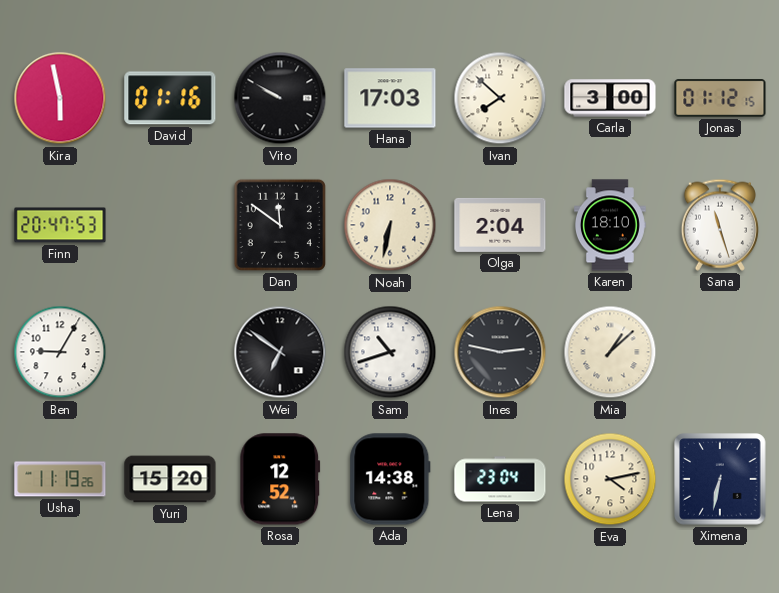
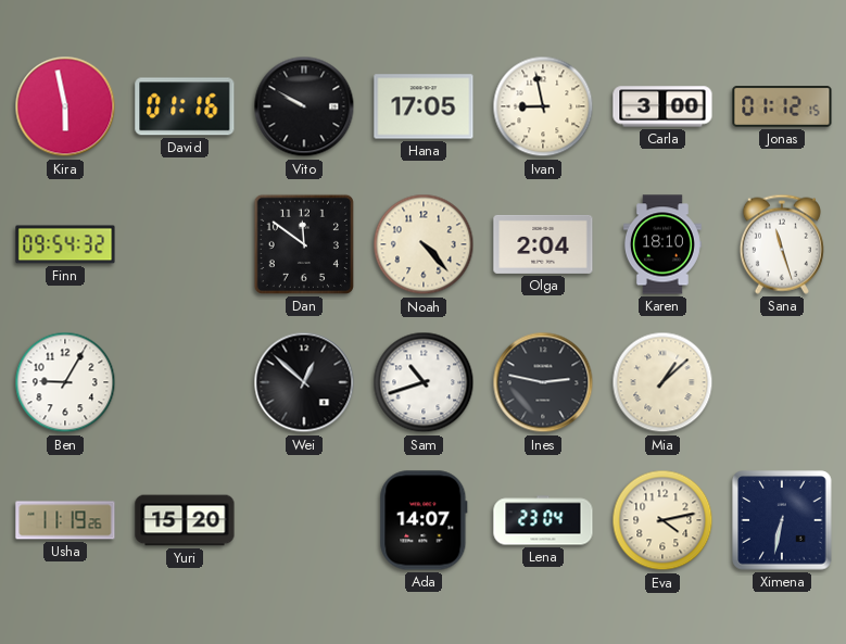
Hana: 17:03 -> 17:05 (424, 106)
Ivan: 7:52 -> 8:58 (543, 106)
Finn: 20:47 -> 09:54 (65, 244)
Noah: 6:32 -> 4:23 (424, 244)
Wei: 6:51 -> 12:52 (304, 382)
Rosa: 12:52 -> none (280, 479)
Ada: 14:38 -> 14:07 (424, 520)
